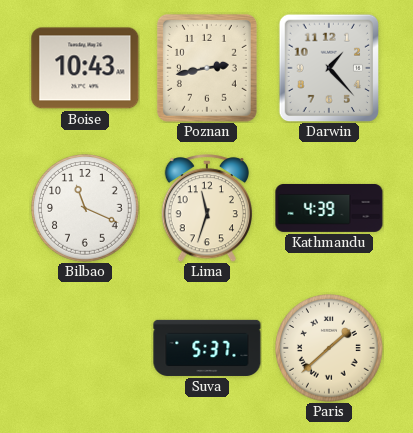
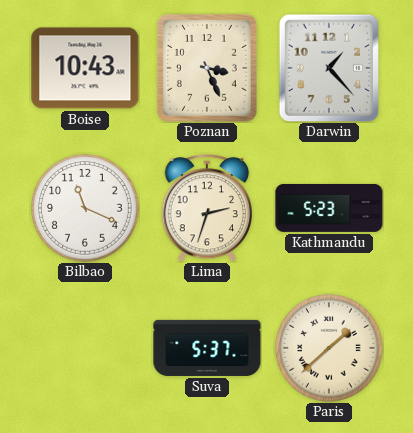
Poznan: 2:43 -> 3:26 (207, 68)
Lima: 11:33 -> 2:33 (206, 208)
Kathmandu: 4:39 -> 5:23 (329, 208)
